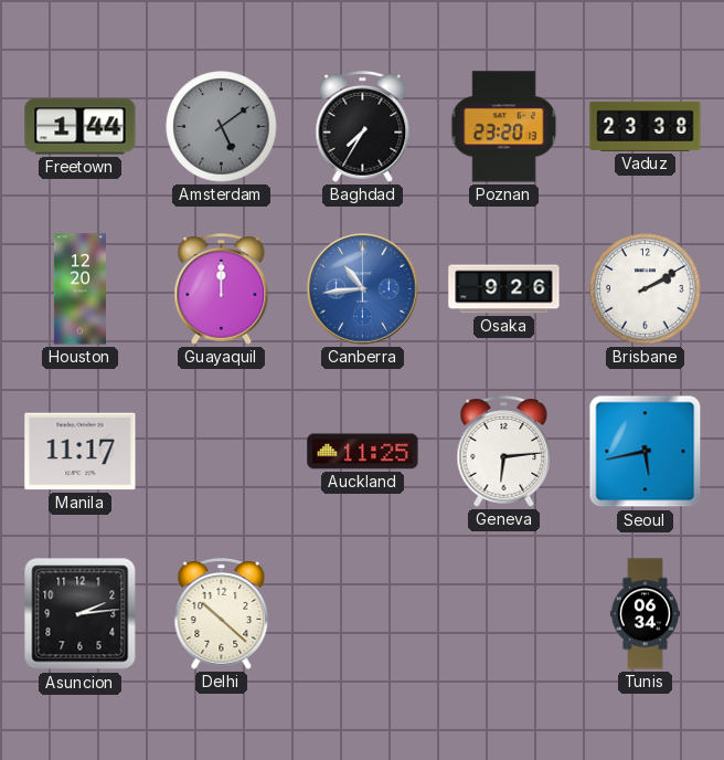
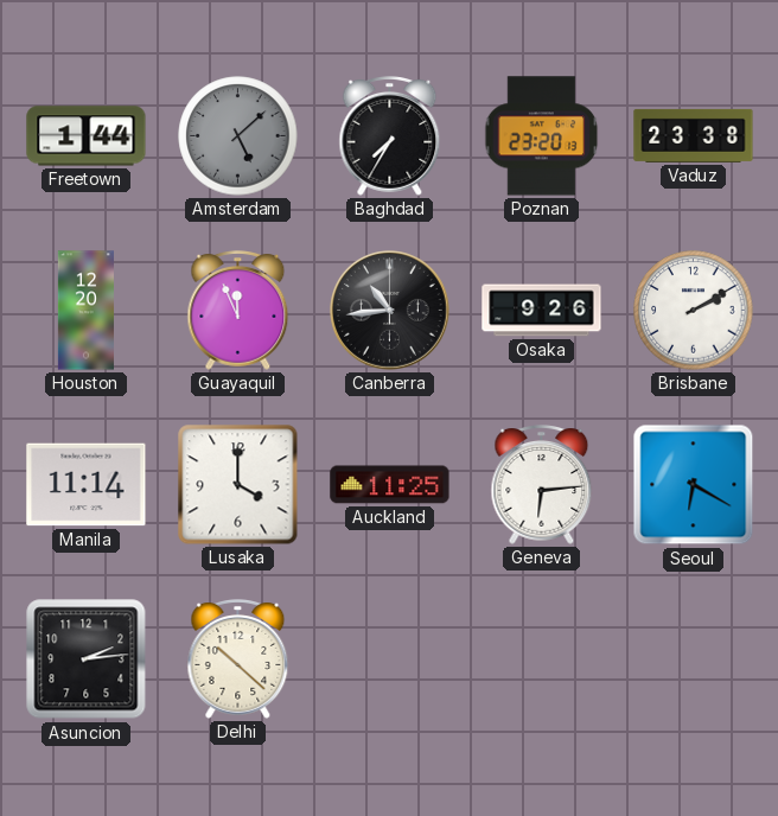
Amsterdam: 5:09 -> 5:08 (238, 136)
Guayaquil: 12:00 -> 11:56 (238, 311)
Canberra dial: blue -> black (390, 311)
Manila: 11:17 -> 11:14 (87, 485)
Lusaka: none -> 4:00 (238, 485)
Seoul: 5:43 -> 6:20 (694, 485)
Tunis: 06:34 -> none (645, 614)
